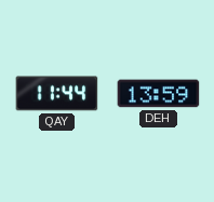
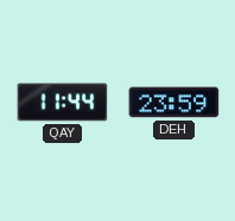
DEH: 13:59 -> 23:59 (174, 103)
